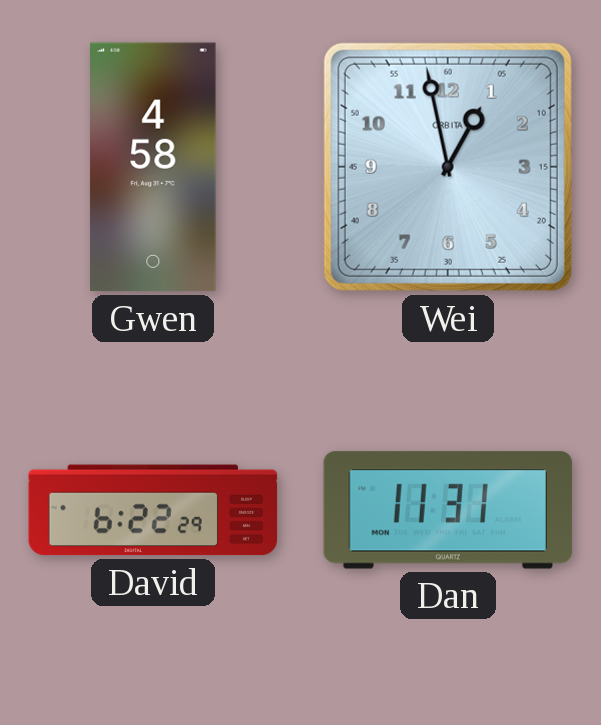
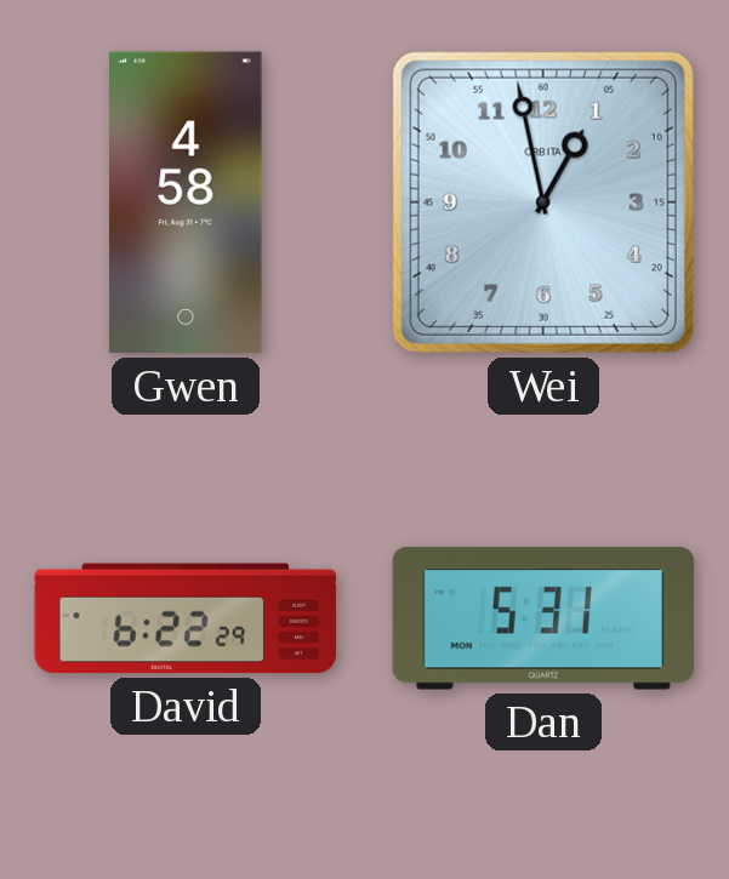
Dan: 11:31 -> 5:31 (543, 618)
